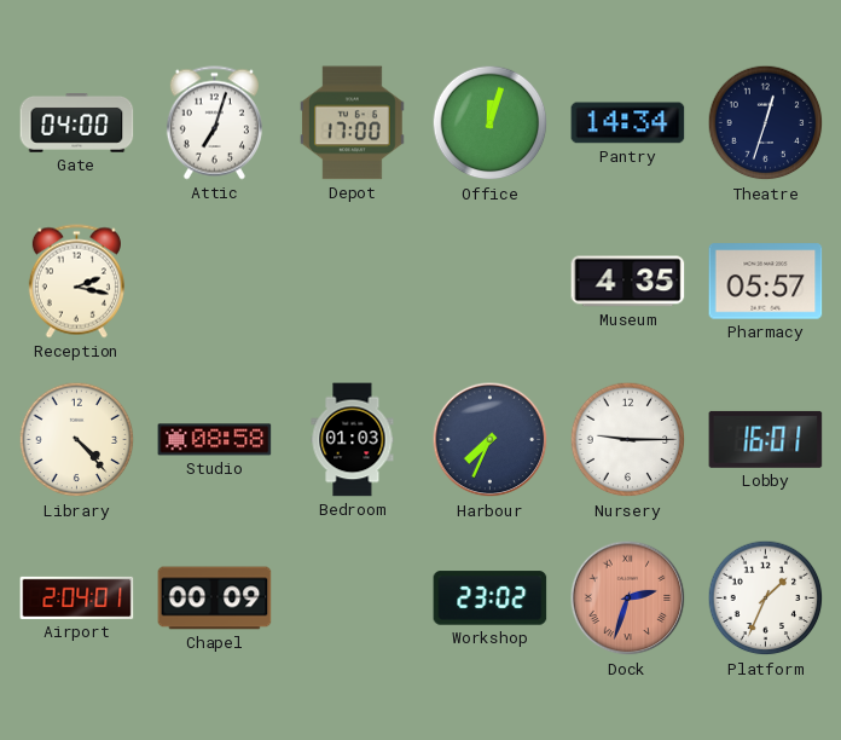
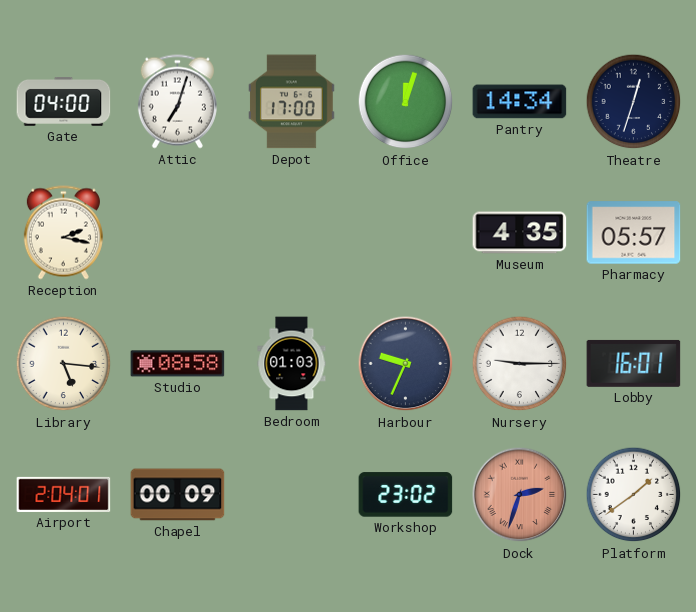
Library: 4:23 -> 5:16 (64, 364)
Harbour: 7:34 -> 9:34 (406, 364)
Platform: 1:34 -> 1:39 (634, 495)
